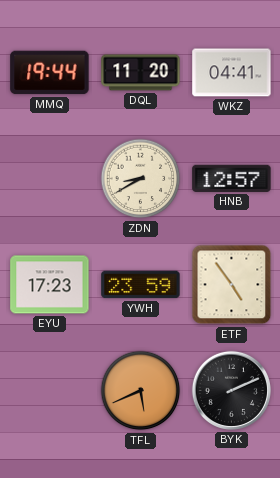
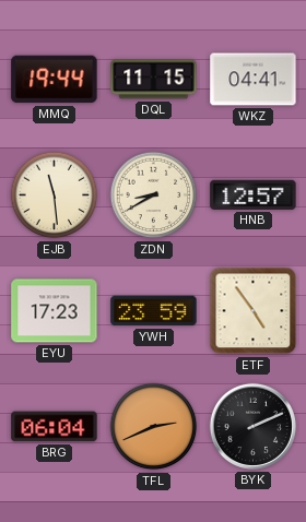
DQL: 11:20 -> 11:15 (154, 80)
EJB: none -> 11:29 (55, 195)
BRG: none -> 06:04 (55, 427)
TFL: 5:41 -> 2:41 (154, 427)
